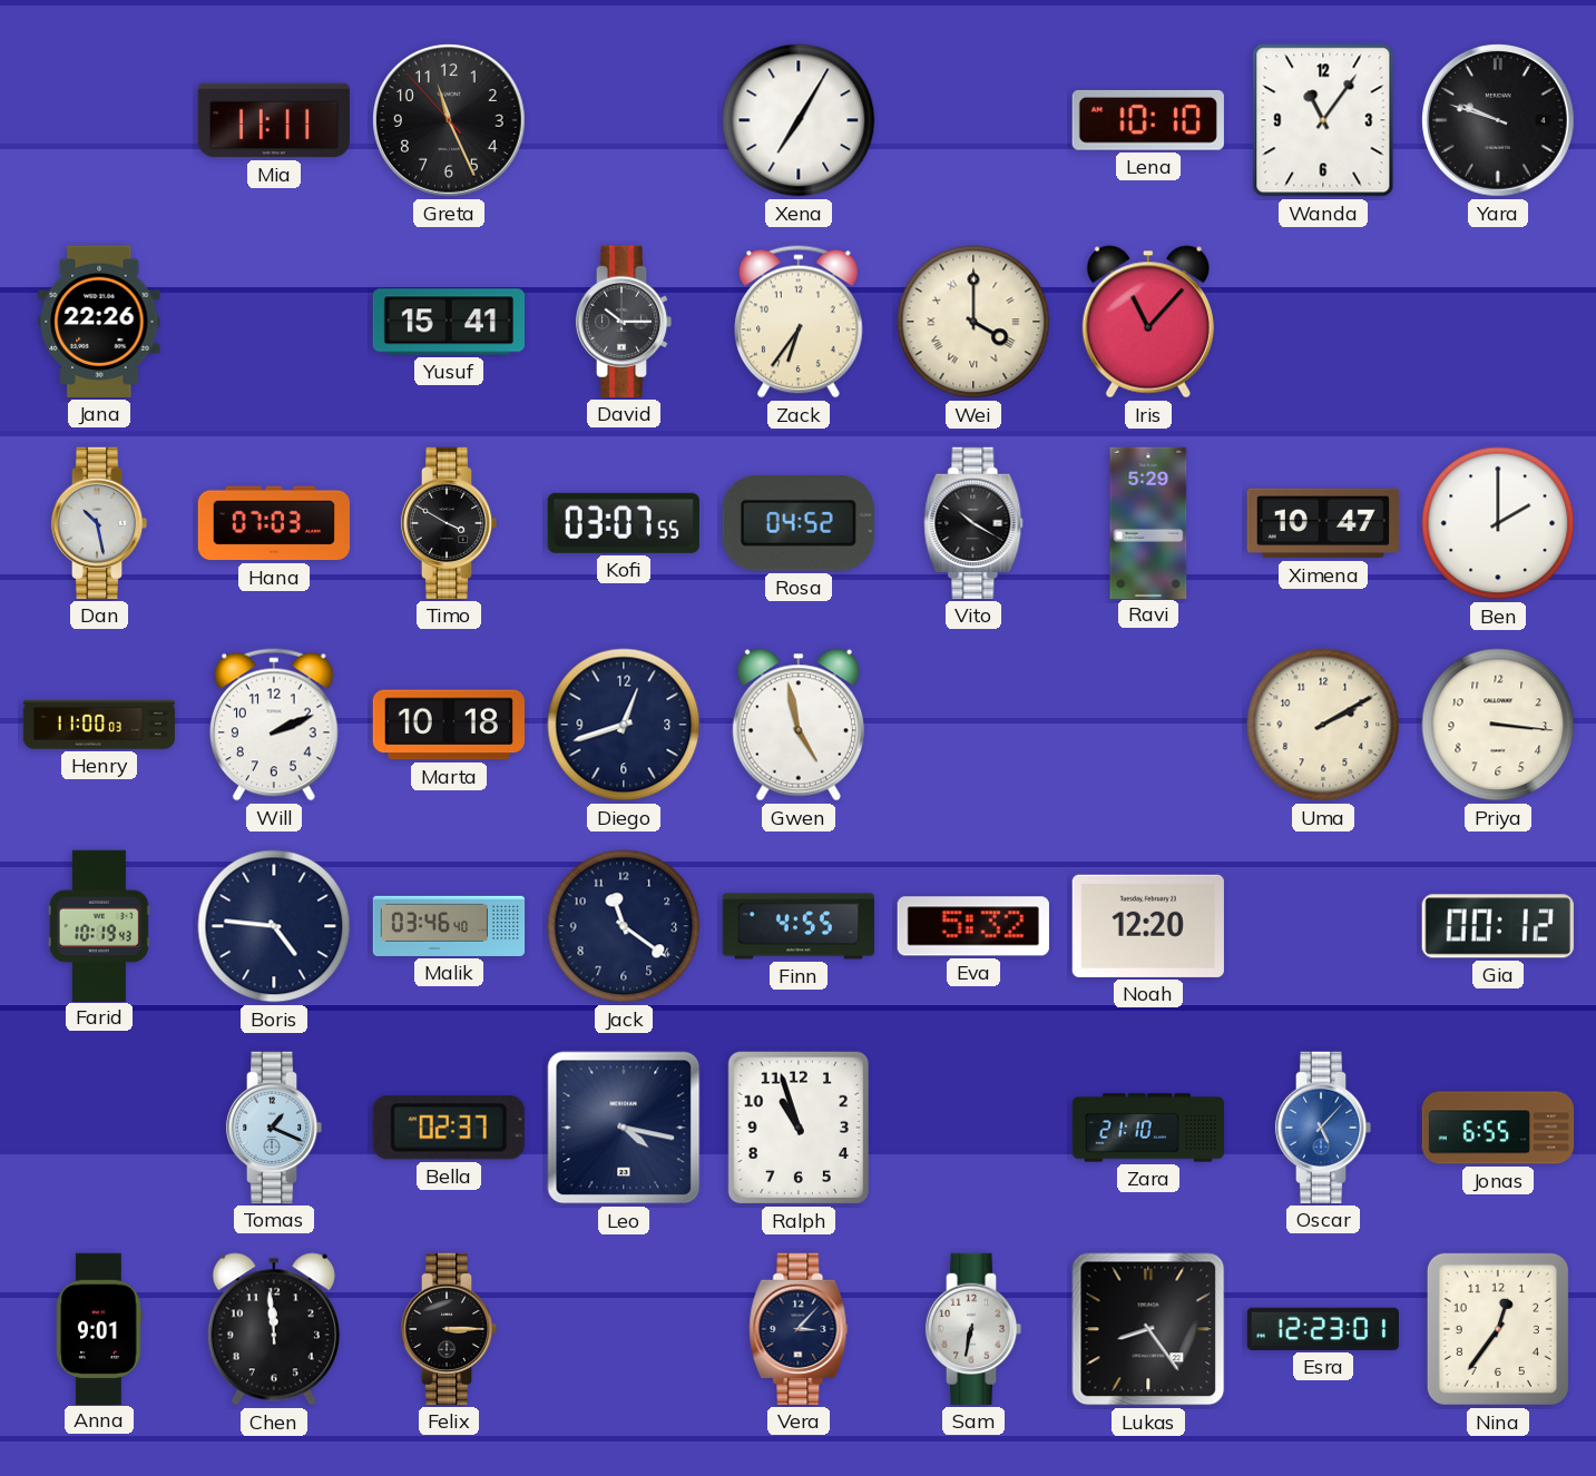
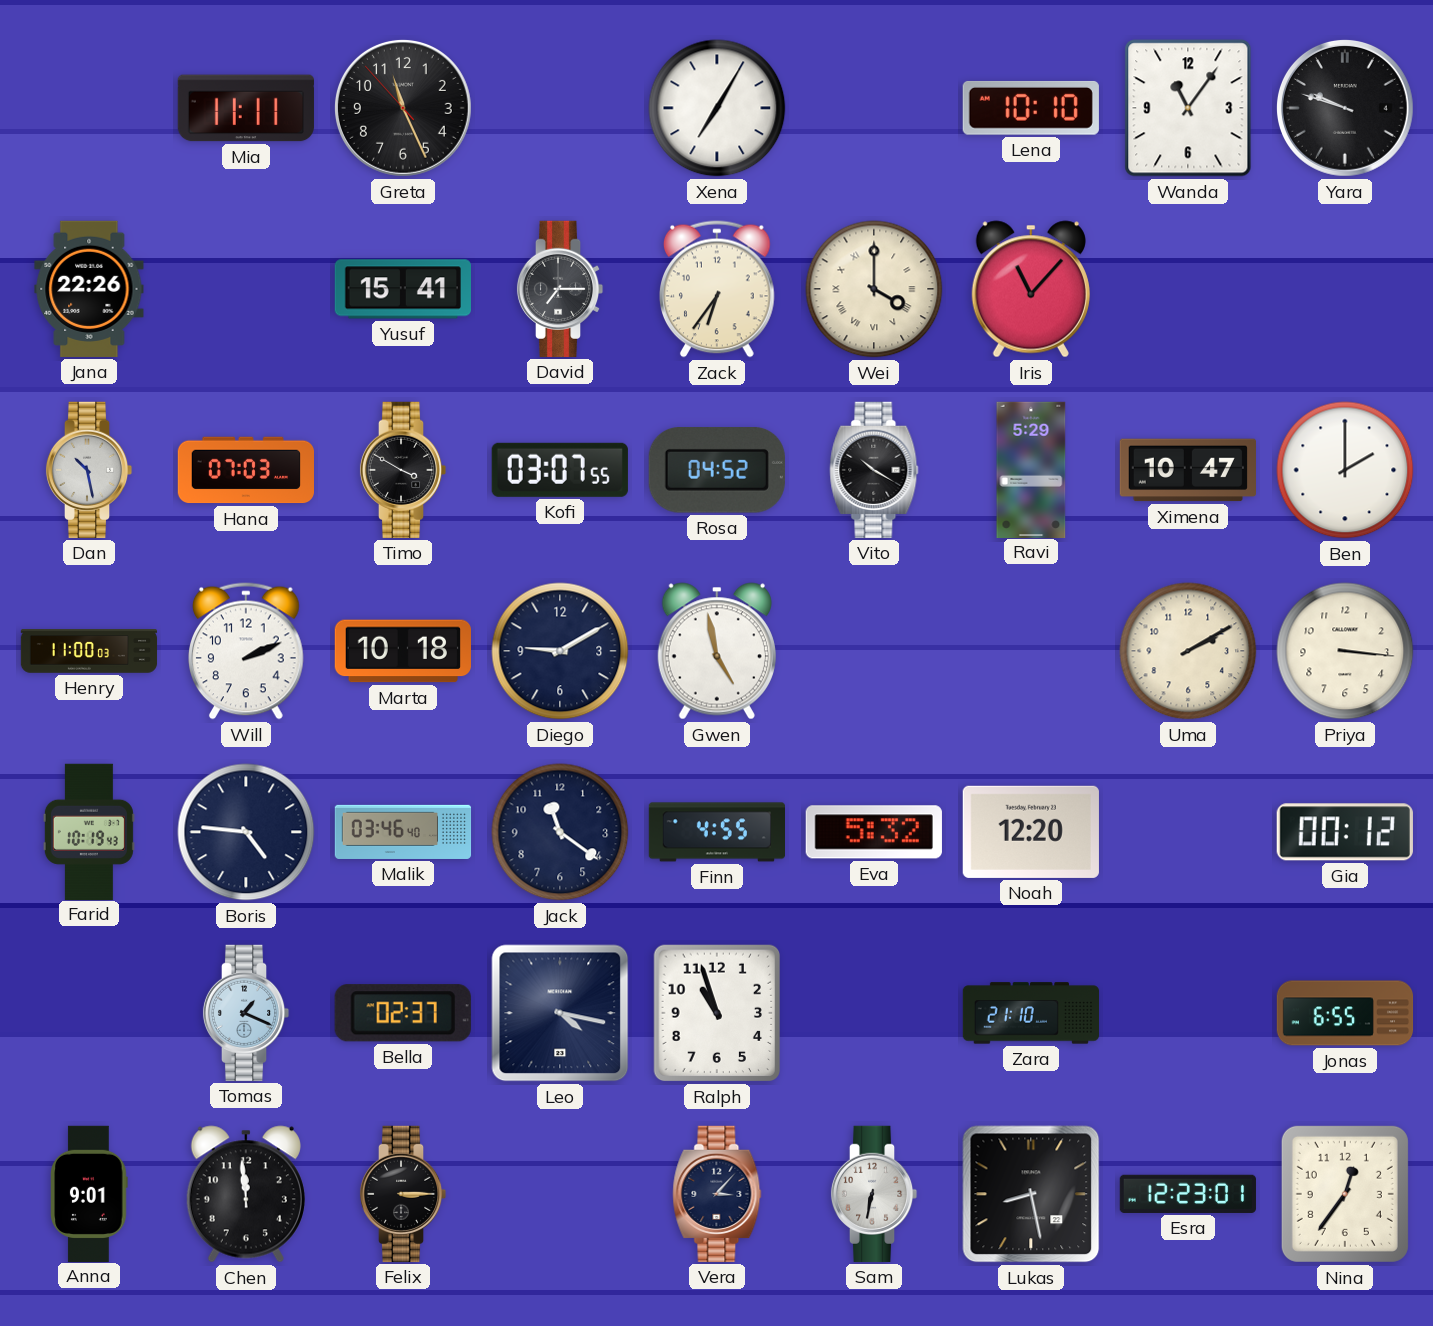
David: 10:15 -> 7:15 (560, 289)
Diego: 12:42 -> 9:10 (560, 651)
Oscar: 5:07 -> none (1323, 1128)
Lukas: 8:24 -> 8:28 (1031, 1194)
